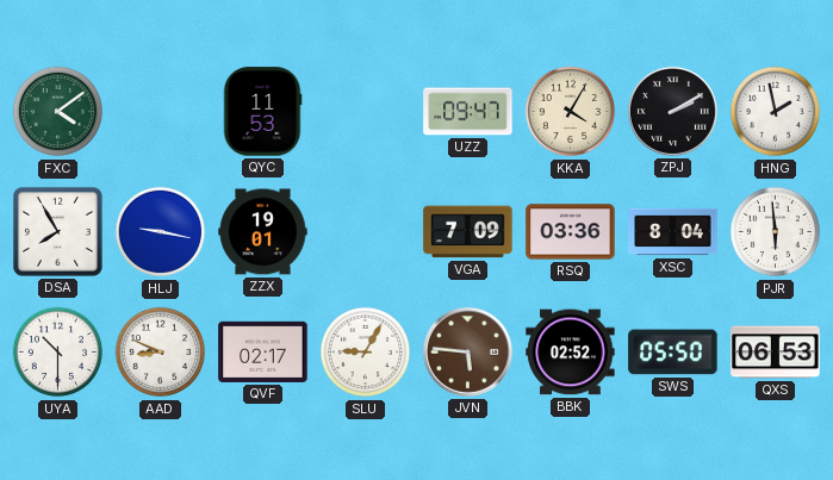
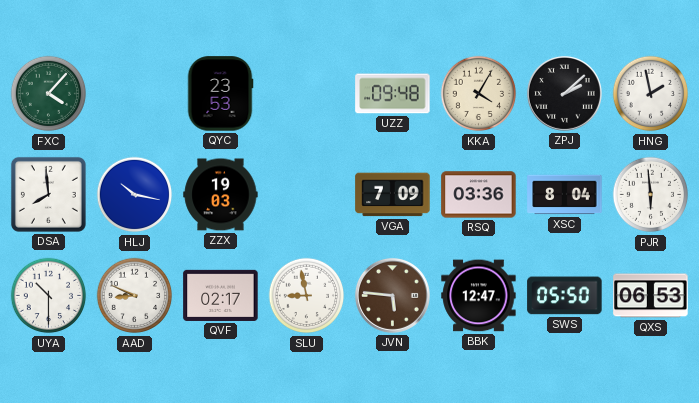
FXC: 4:09 -> 4:07 (49, 94)
QYC: 11:53 -> 23:53 (220, 94)
UZZ: 09:47 -> 09:48 (393, 94)
ZPJ: 2:10 -> 2:08 (564, 93)
DSA: 7:55 -> 7:59 (48, 194)
HLJ: 9:17 -> 10:17 (135, 195)
ZZX: 19:01 -> 19:03 (221, 195)
SLU: 9:05 -> 8:58 (307, 296)
BBK: 02:52 -> 12:47 (479, 296)
